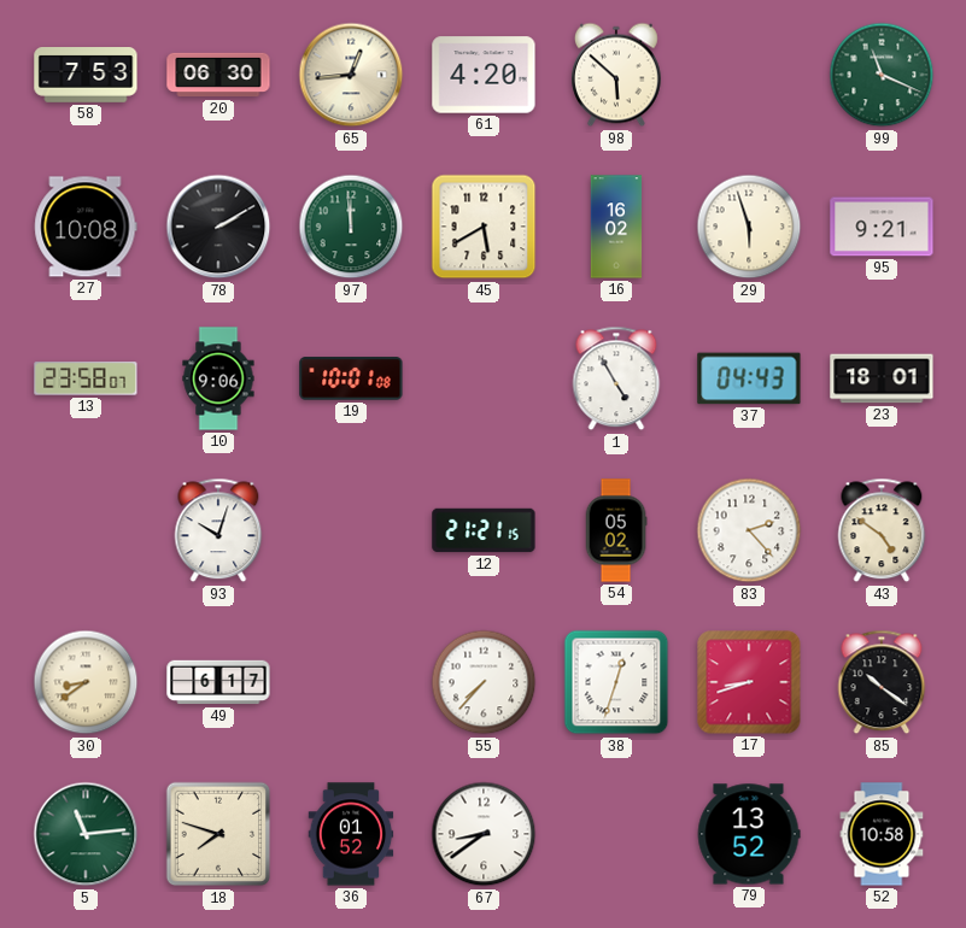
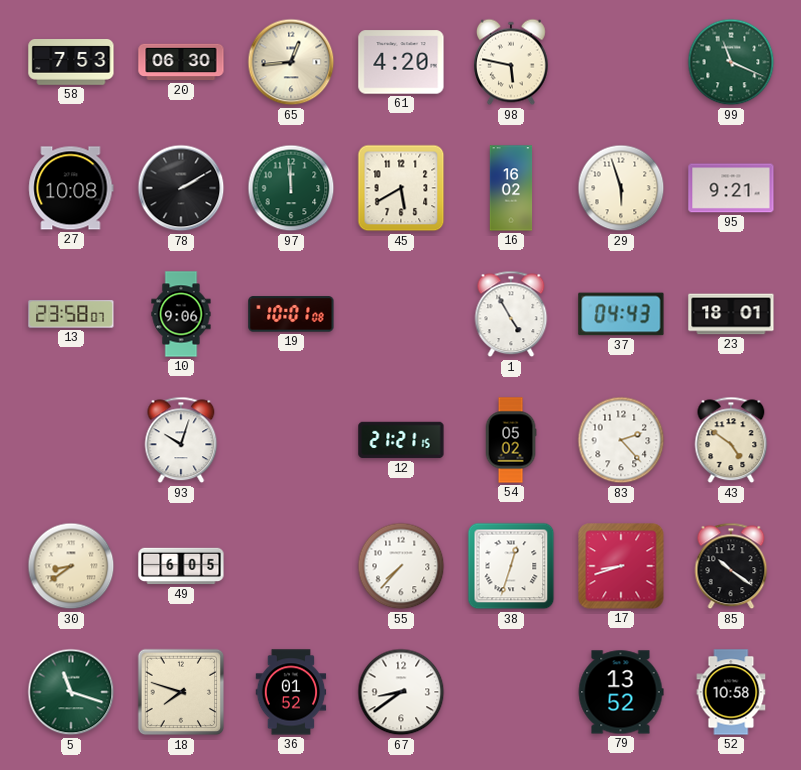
98: 5:52 -> 5:47 (511, 62)
49: 6:17 -> 6:05 (181, 566)
5: 11:14 -> 11:18 (71, 692)
